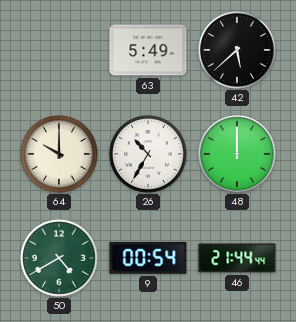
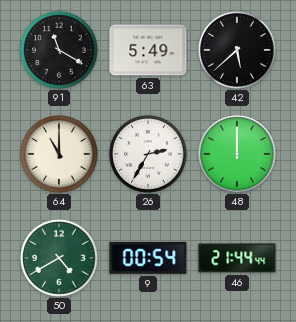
91: none -> 11:20 (59, 50)
64: 10:00 -> 11:00 (59, 154)
26: 10:35 -> 2:35 (148, 154)
